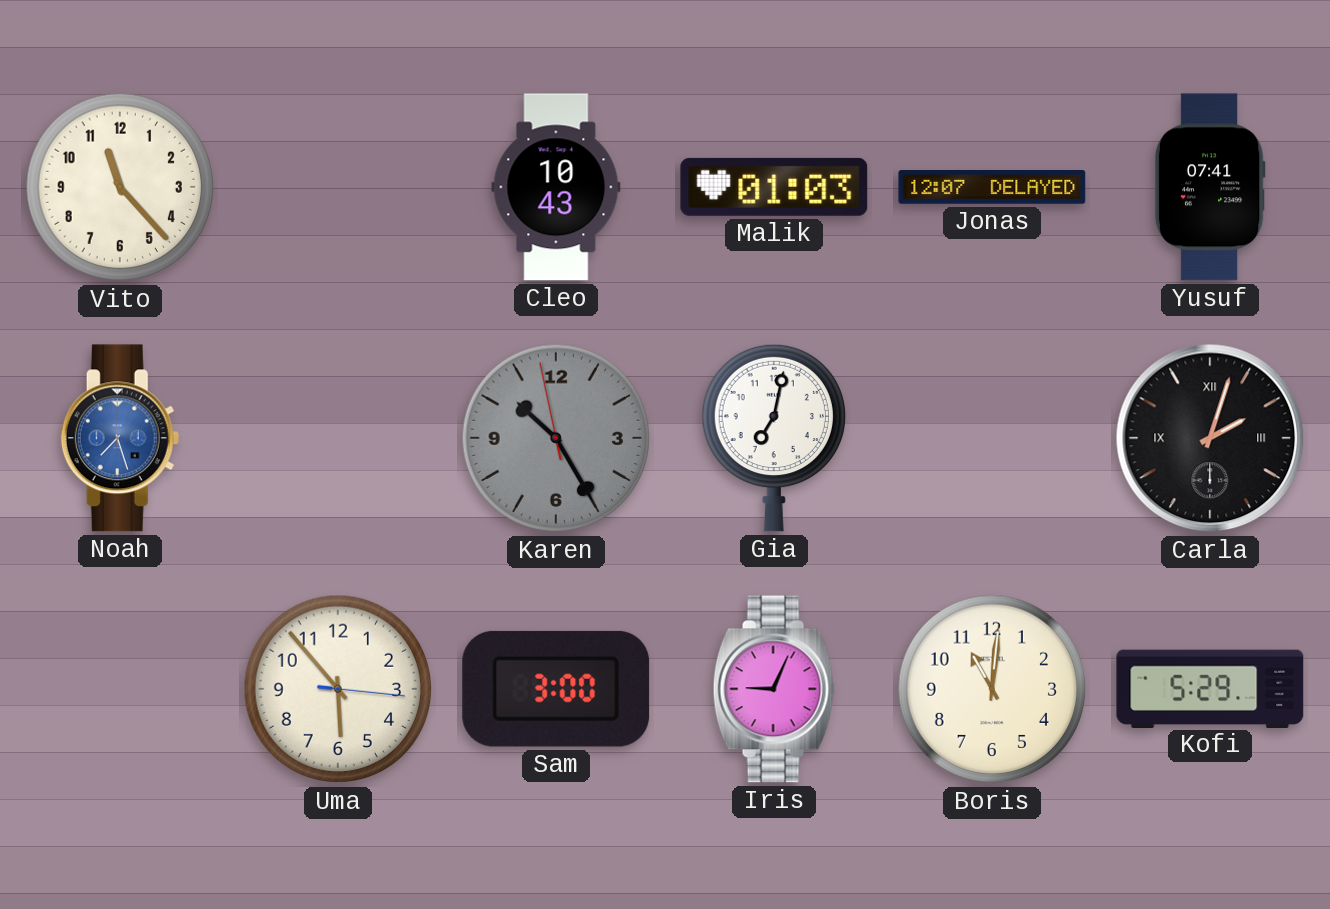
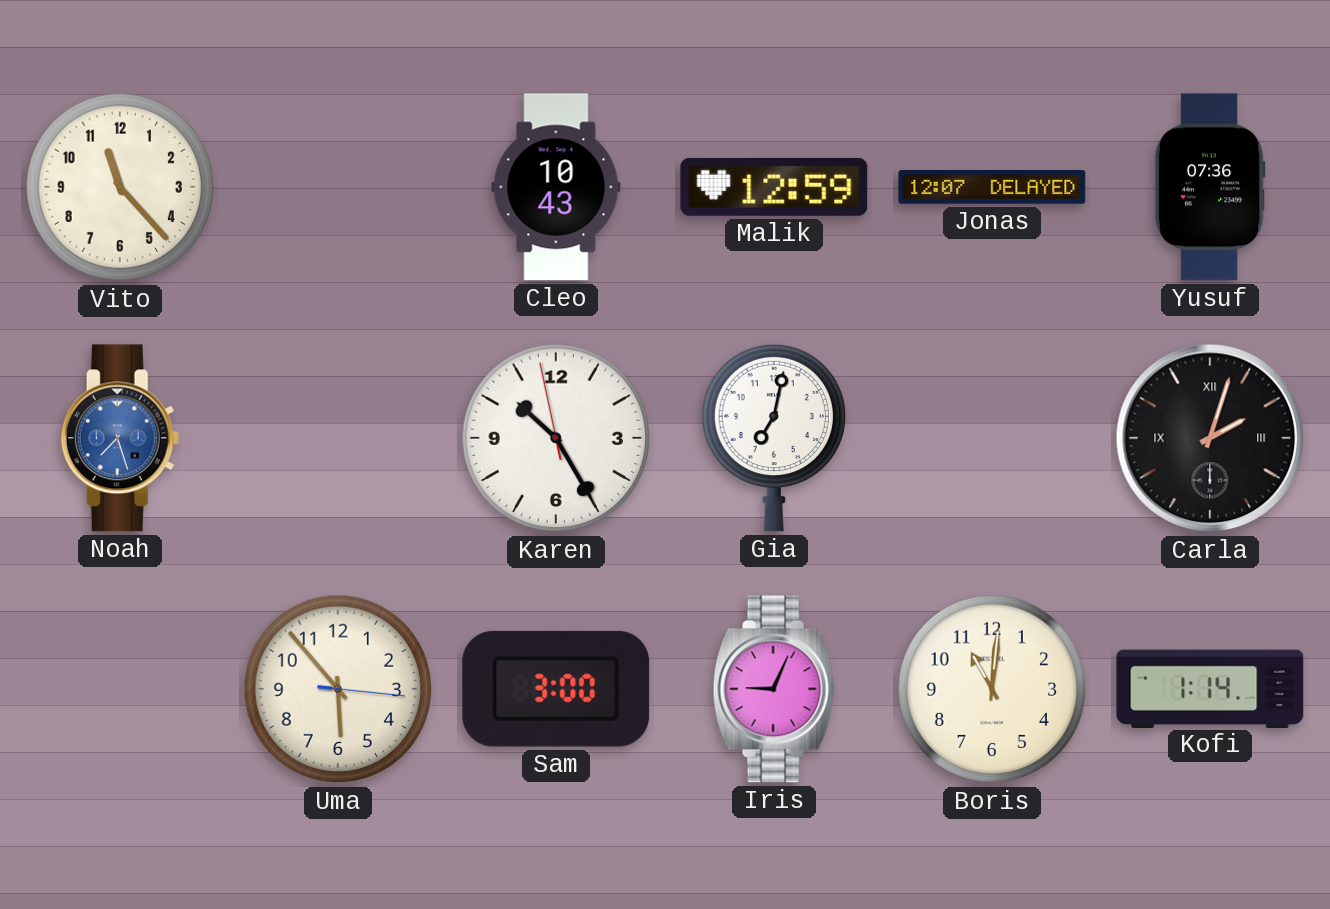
Malik: 01:03 -> 12:59 (774, 187)
Yusuf: 07:41 -> 07:36 (1210, 187)
Karen dial: grey -> white (556, 438)
Kofi: 5:29 -> 1:14 (1210, 688)
